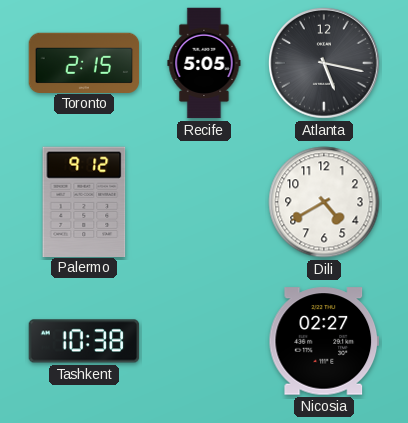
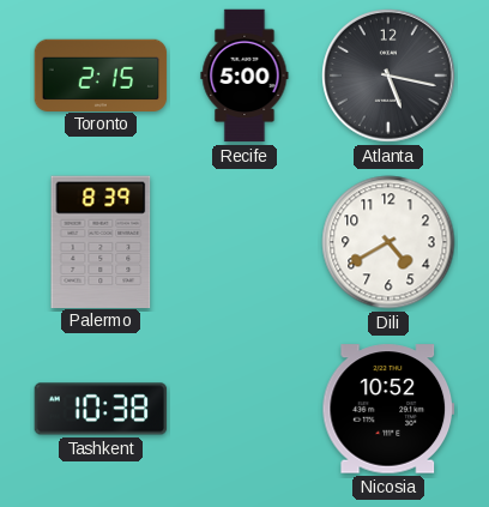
Recife: 5:05 -> 5:00 (244, 76)
Palermo: 9:12 -> 8:39 (101, 241)
Nicosia: 02:27 -> 10:52 (388, 409)
